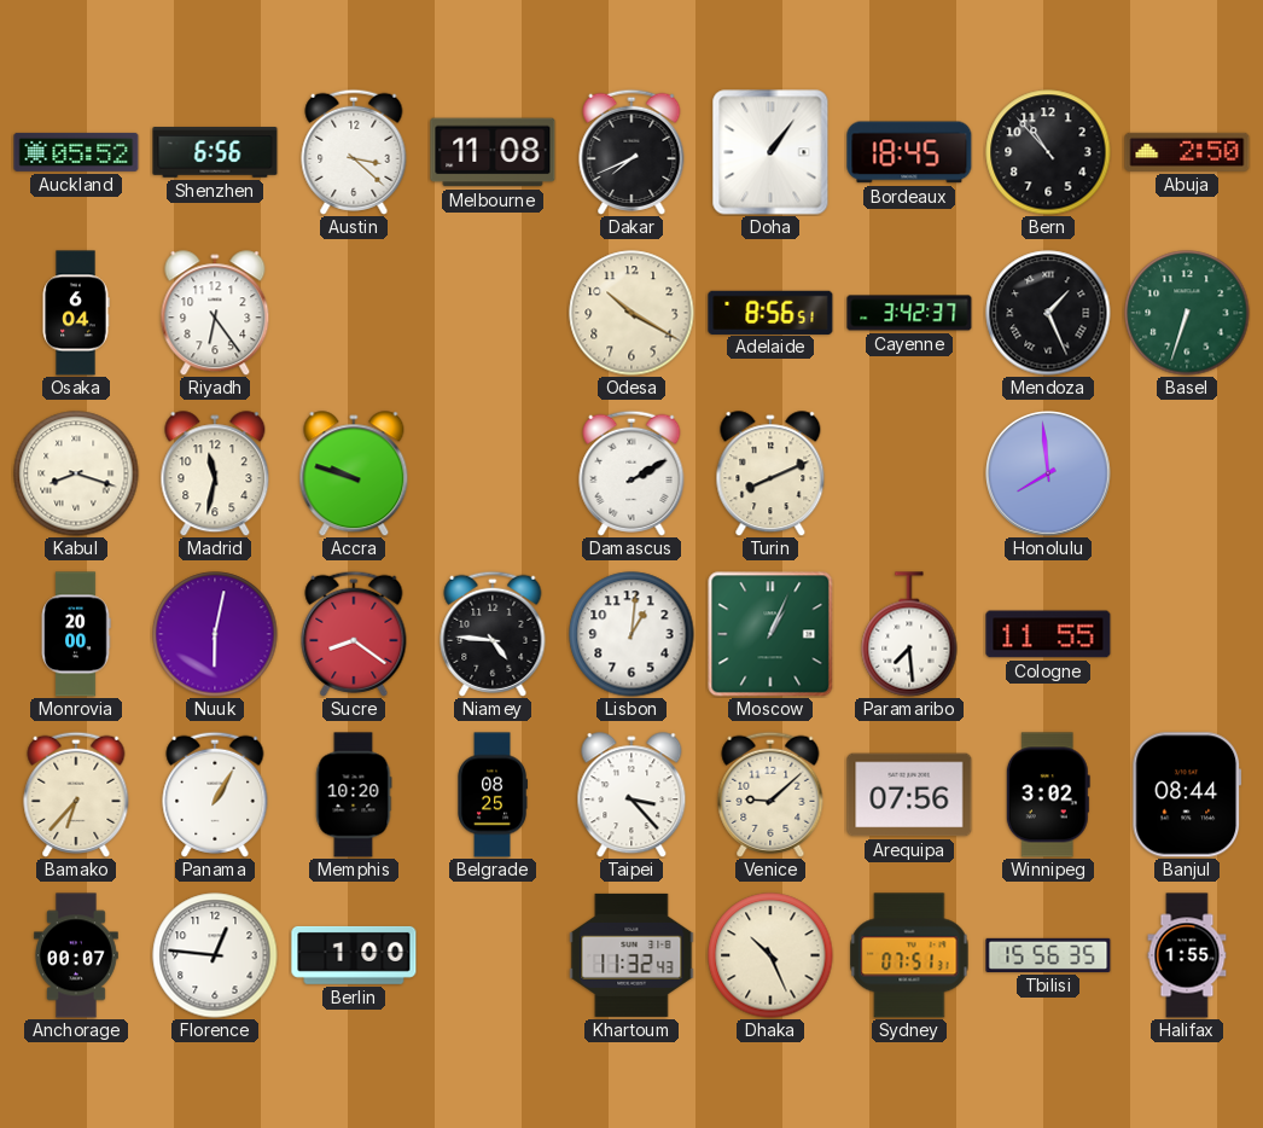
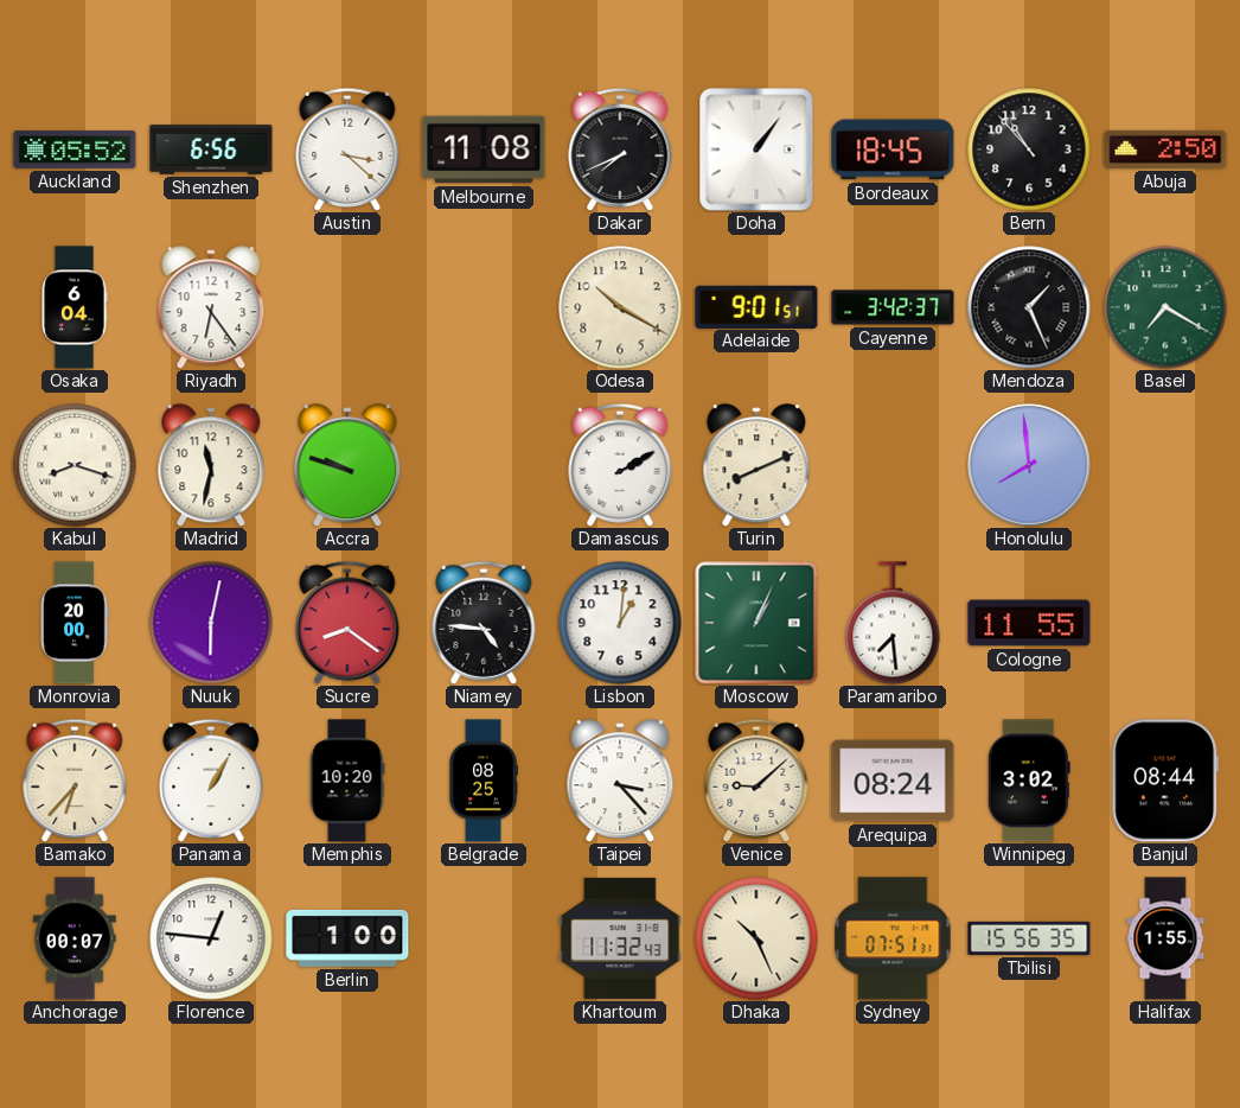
Adelaide: 8:56 -> 9:01 (756, 306)
Basel: 6:33 -> 7:20 (1165, 307)
Arequipa: 07:56 -> 08:24 (893, 781)
